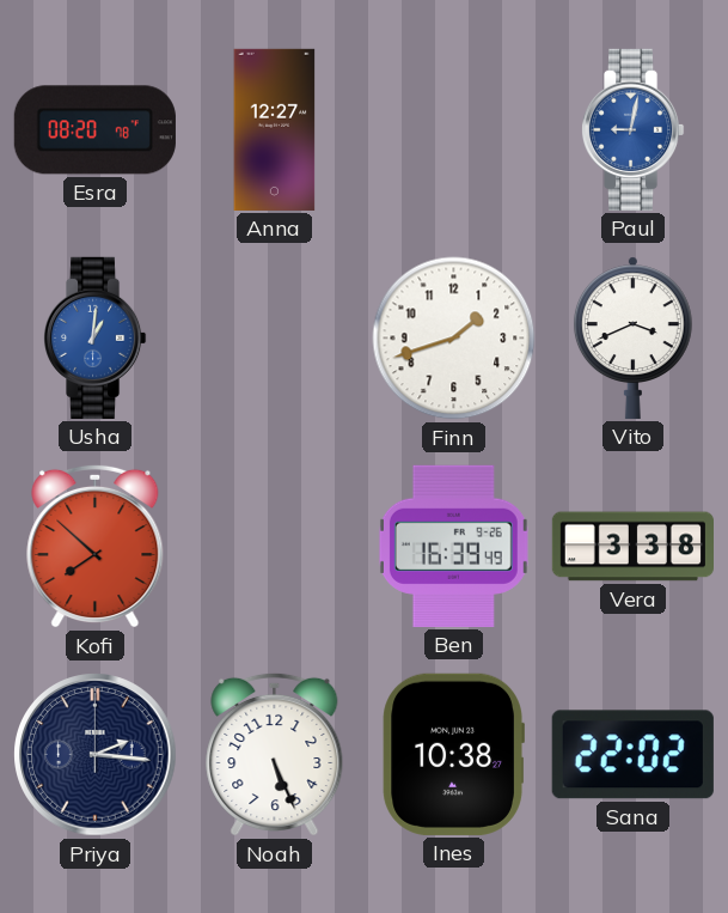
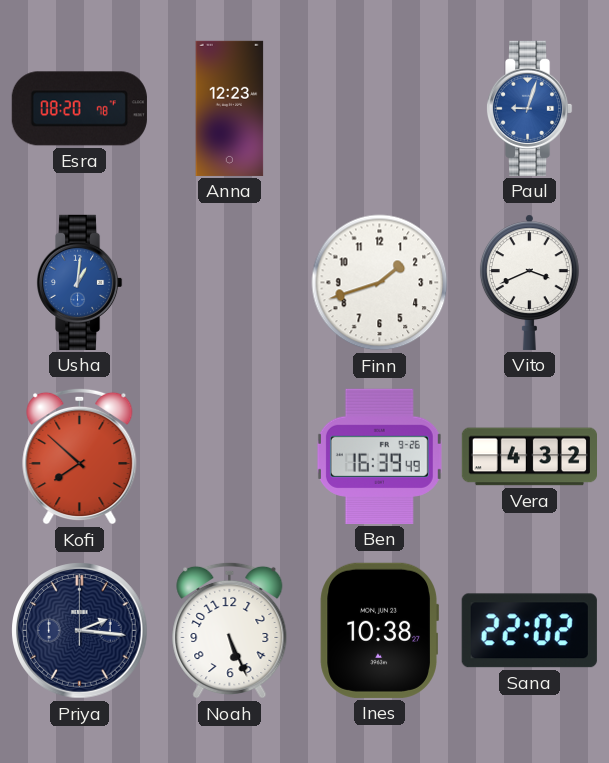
Anna: 12:27 -> 12:23 (230, 108)
Paul: 9:02 -> 9:03 (529, 108)
Vera: 3:38 -> 4:32 (529, 457)
